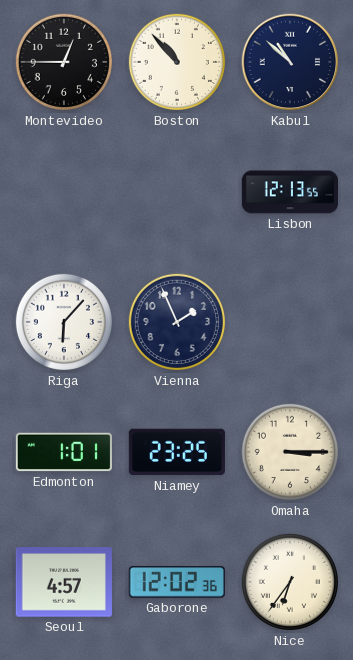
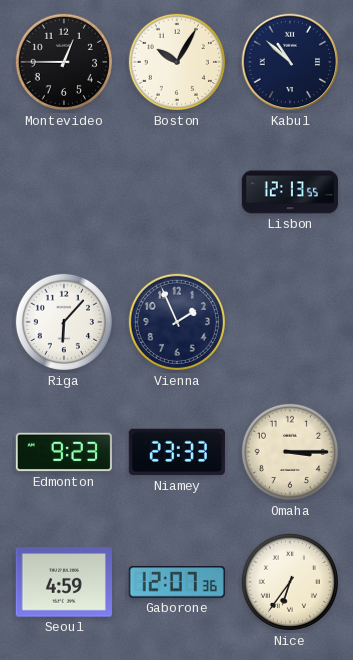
Boston: 10:53 -> 10:05 (177, 62)
Edmonton: 1:01 -> 9:23 (64, 452)
Niamey: 23:25 -> 23:33 (177, 452)
Seoul: 4:57 -> 4:59 (64, 582)
Gaborone: 12:02 -> 12:07 (177, 582)
